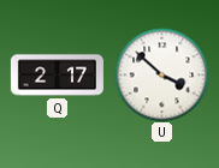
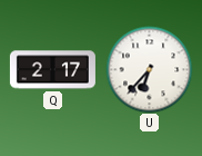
U: 3:52 -> 6:37 (149, 69)
